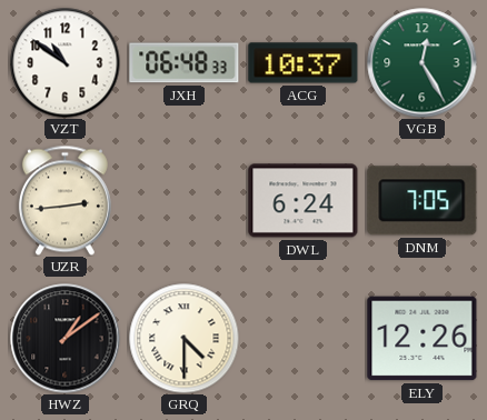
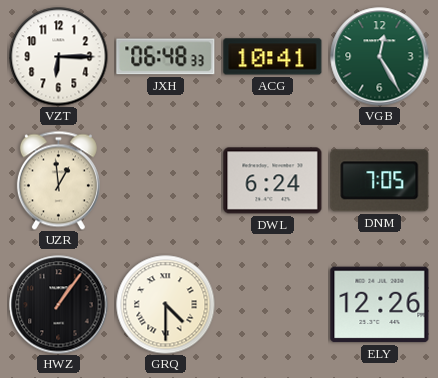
VZT: 10:51 -> 6:15 (59, 57)
ACG: 10:37 -> 10:41 (273, 57)
UZR: 2:44 -> 12:59 (58, 180)
HWZ: 1:09 -> 1:06 (59, 305)
